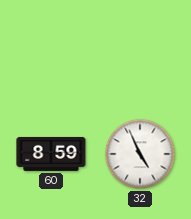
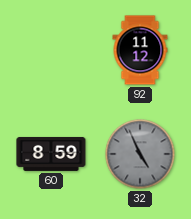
92: none -> 11:12 (140, 50)
32 dial: white -> grey (140, 154)
